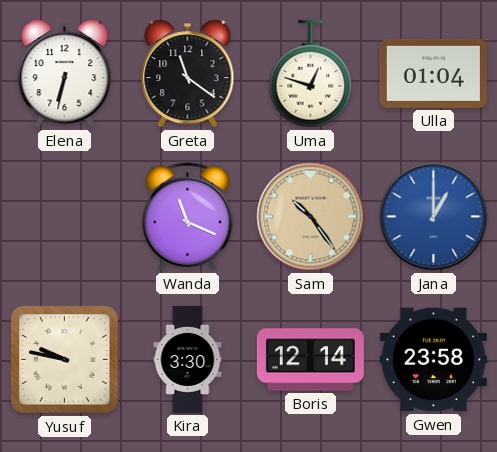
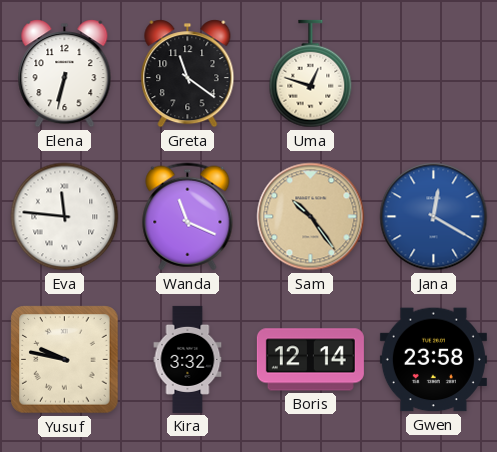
Ulla: 01:04 -> none (433, 73)
Eva: none -> 11:46 (65, 217)
Jana: 1:00 -> 12:20 (434, 217)
Kira: 3:30 -> 3:32 (188, 359)
